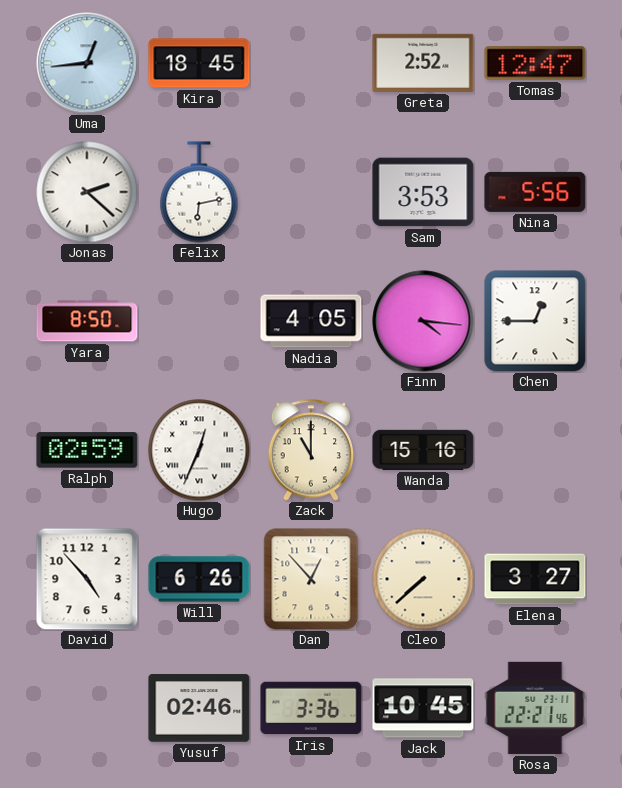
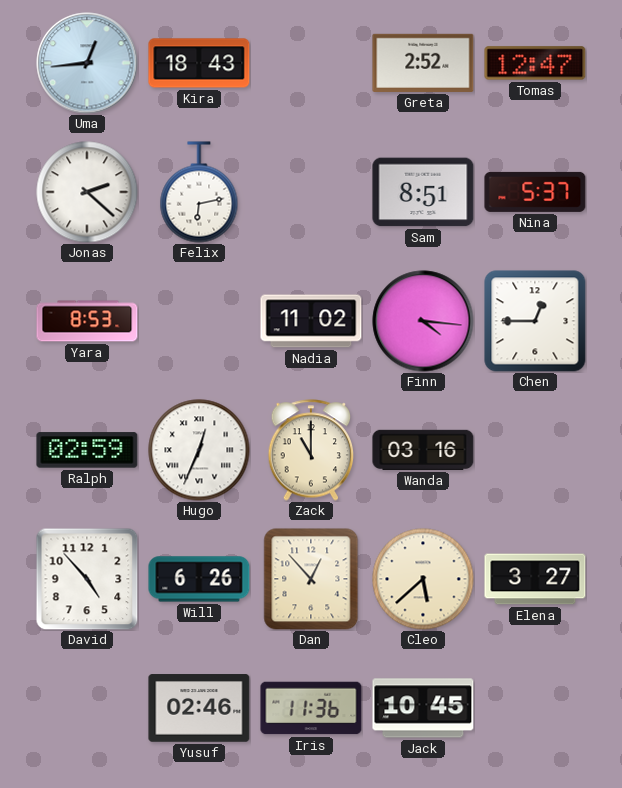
Kira: 18:45 -> 18:43 (199, 63)
Sam: 3:53 -> 8:51 (423, 192)
Nina: 5:56 -> 5:37 (535, 192)
Yara: 8:50 -> 8:53 (87, 321)
Nadia: 4:05 -> 11:02 (311, 321)
Wanda: 15:16 -> 03:16 (423, 450)
Cleo: 7:38 -> 5:38 (423, 579)
Iris: 3:36 -> 11:36 (311, 708)
Rosa: 22:21 -> none (535, 708)
